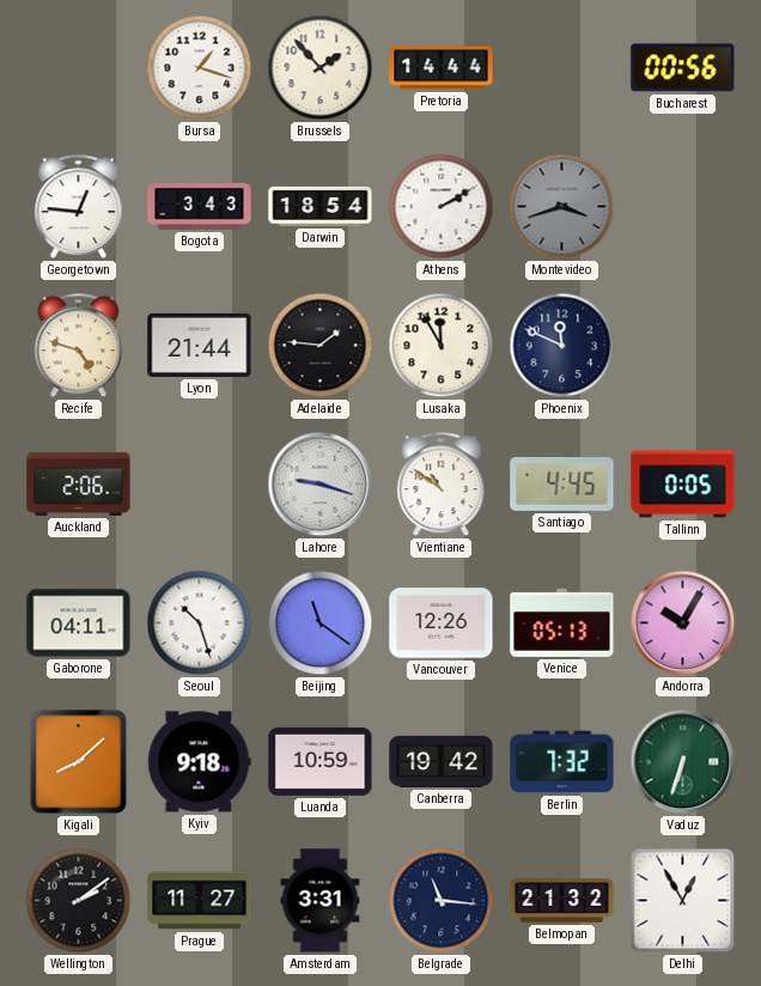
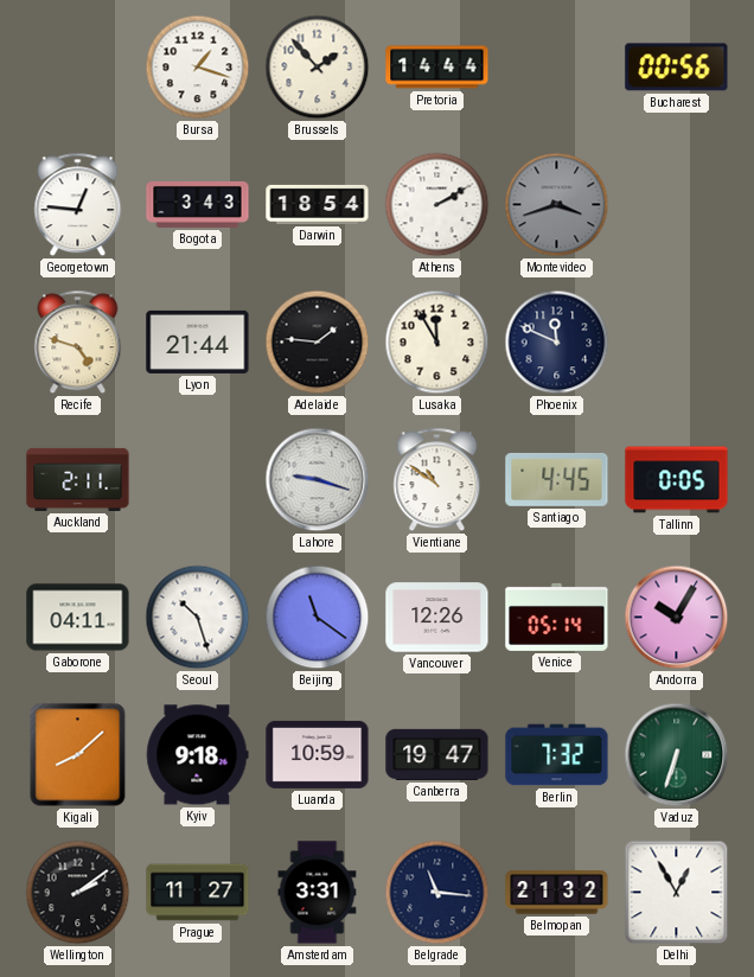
Auckland: 2:06 -> 2:11 (78, 479)
Venice: 05:13 -> 05:14 (557, 617)
Canberra: 19:42 -> 19:47 (437, 754)
